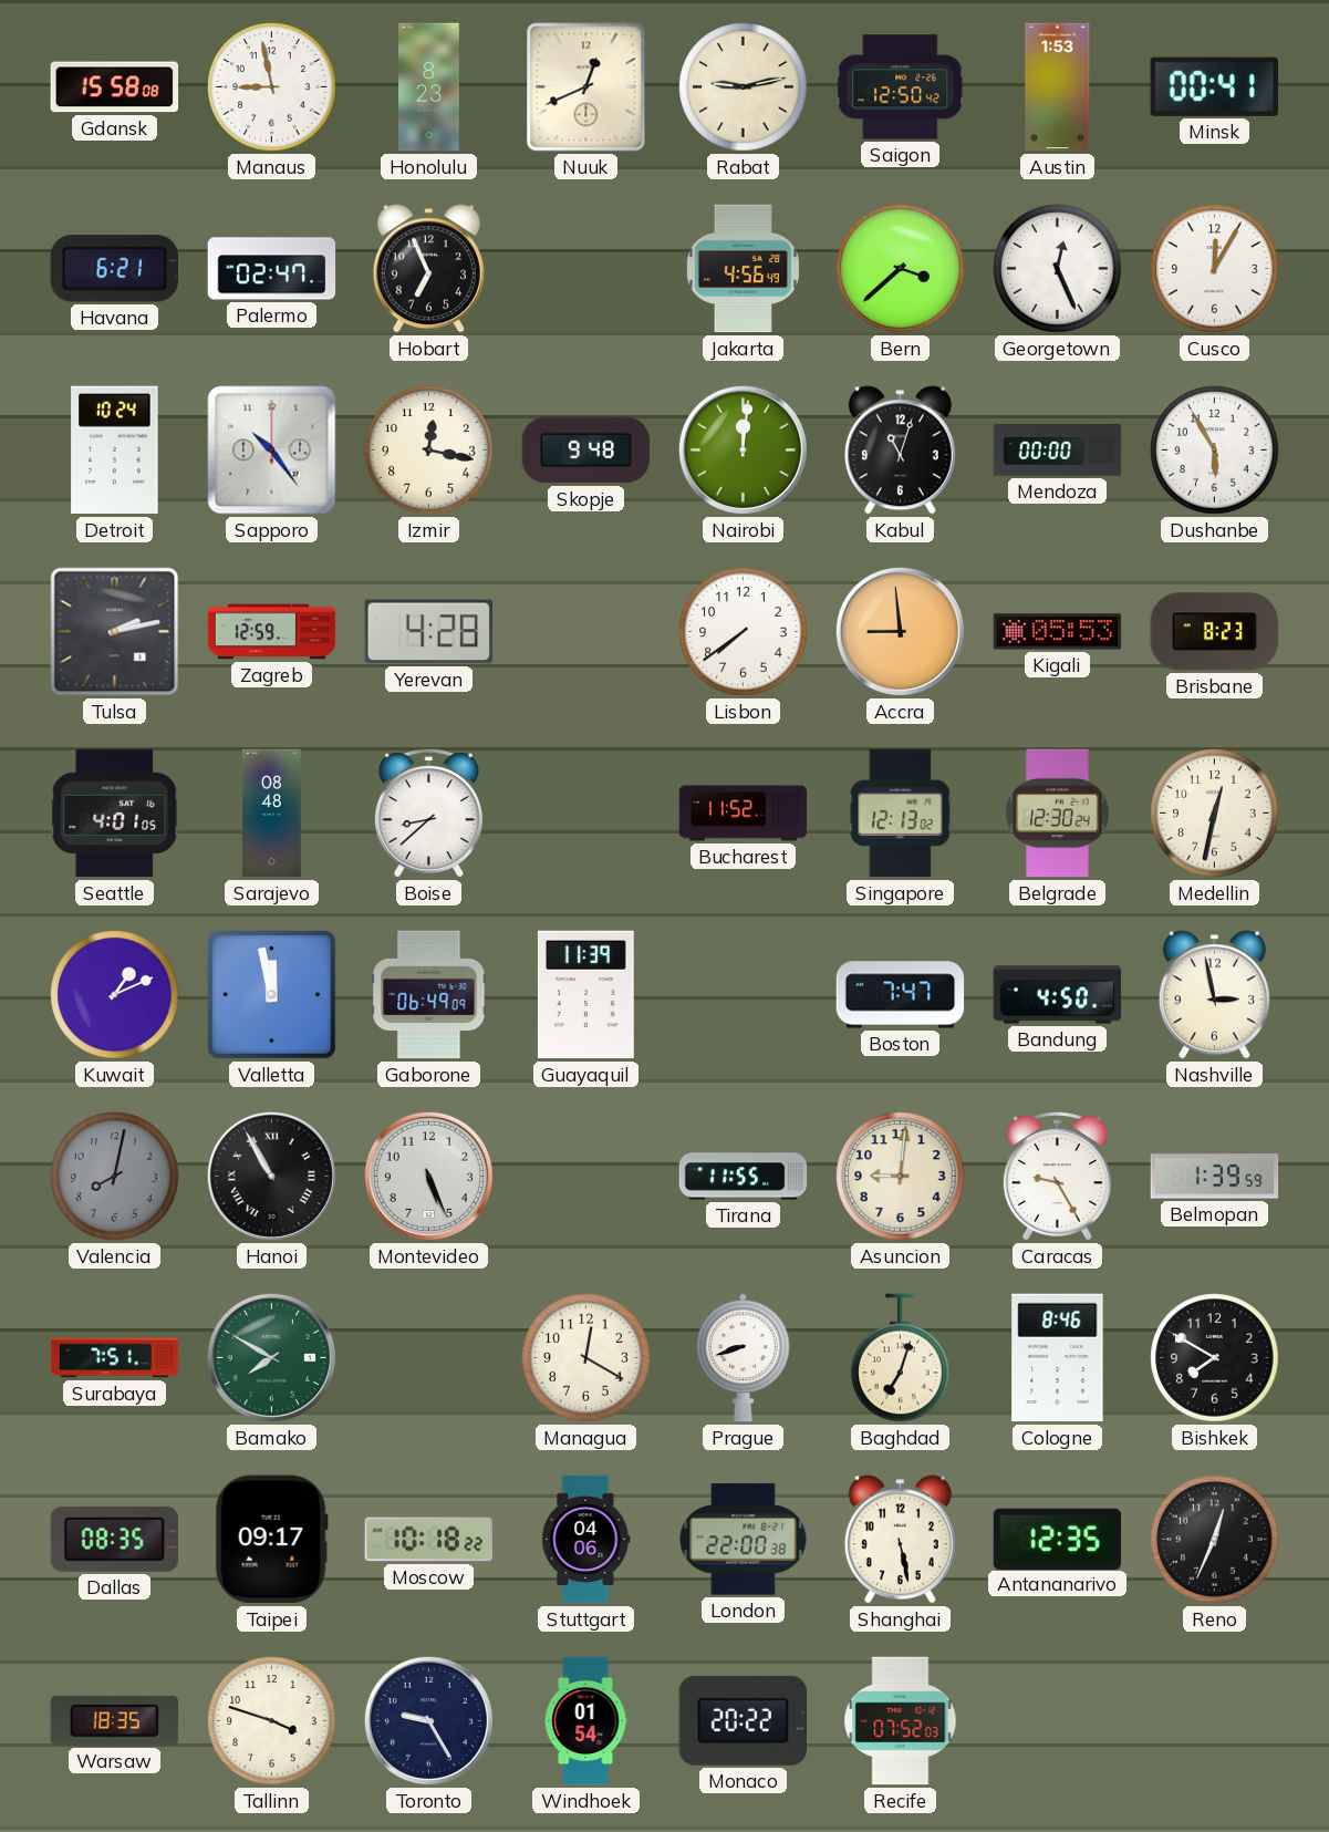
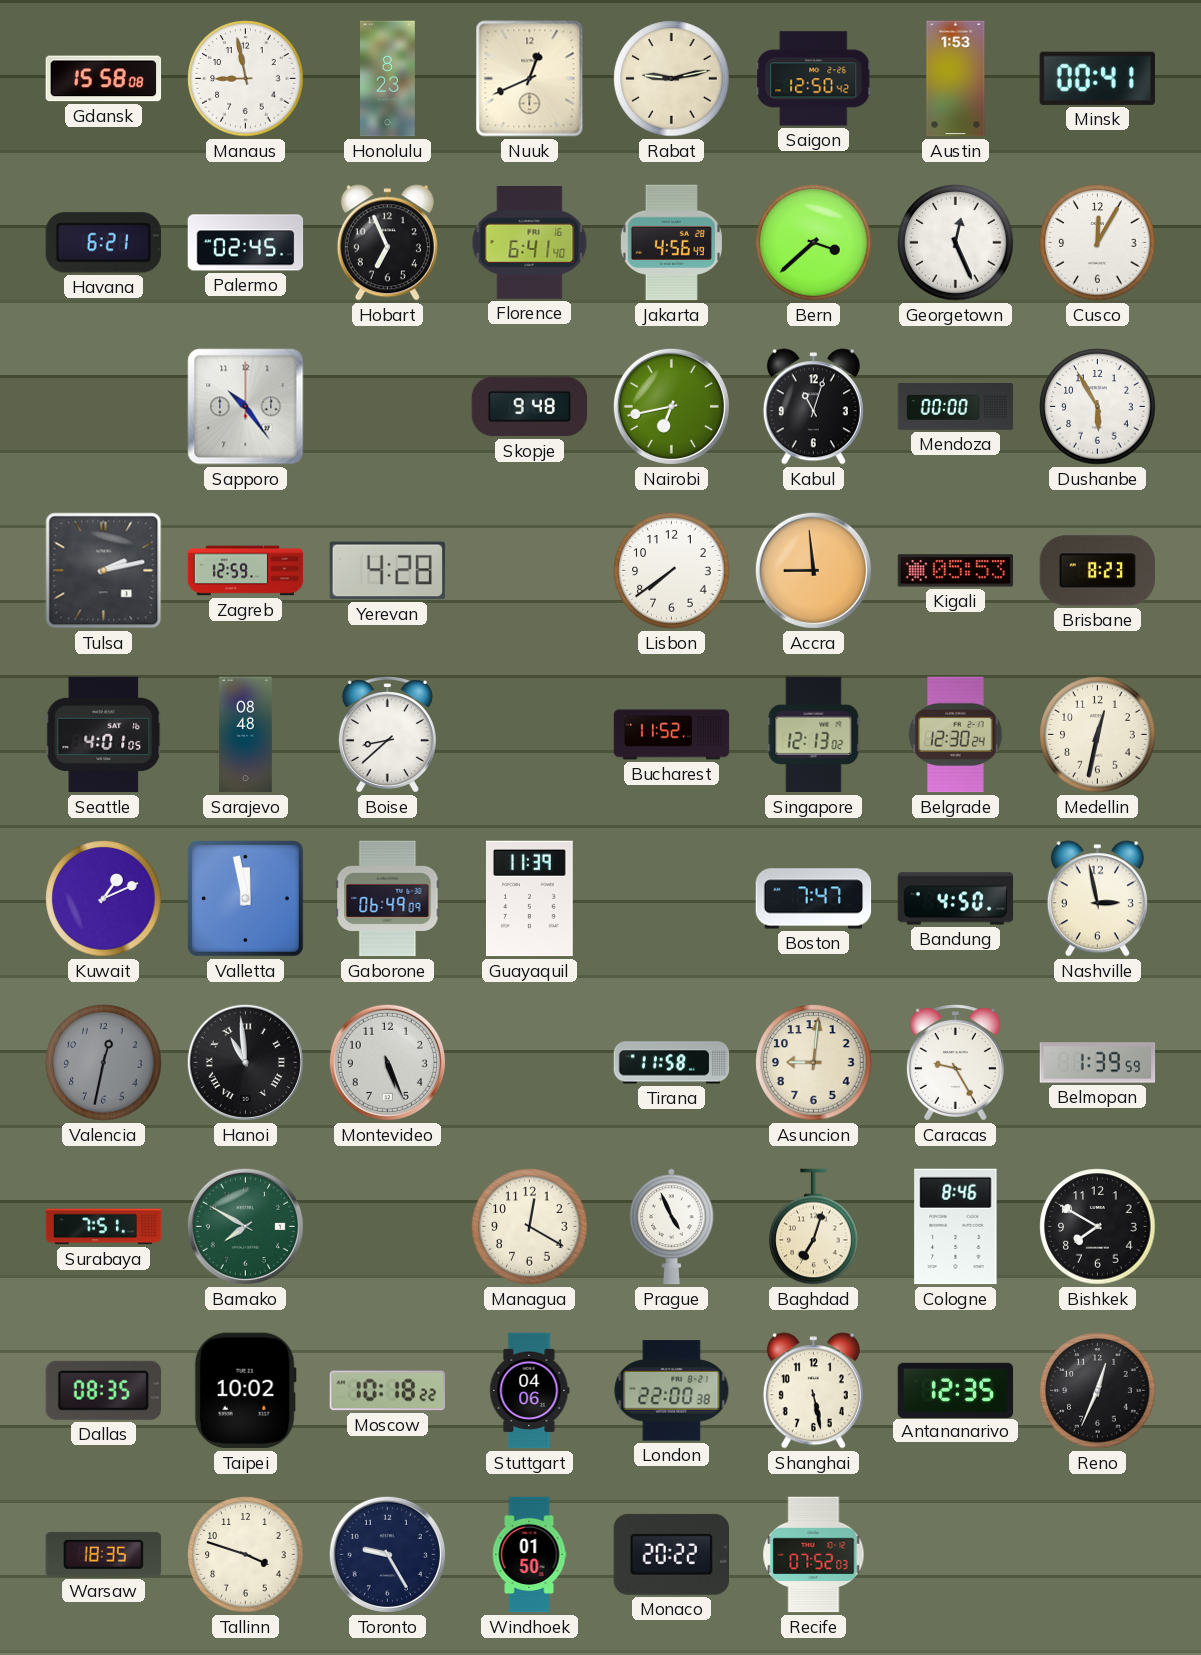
Palermo: 02:47 -> 02:45 (246, 243)
Florence: none -> 6:41 (530, 243)
Detroit: 10:24 -> none (115, 451)
Izmir: 12:17 -> none (429, 451)
Nairobi: 12:01 -> 6:43 (671, 406)
Valencia: 8:02 -> 12:32 (104, 1063)
Hanoi: 10:55 -> 10:59 (245, 1062)
Tirana: 11:55 -> 11:58 (672, 1063)
Prague: 8:42 -> 4:56 (672, 1227)
Taipei: 09:17 -> 10:02 (245, 1391)
Windhoek: 01:54 -> 01:50 (529, 1555)
